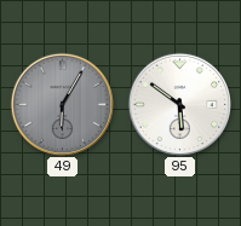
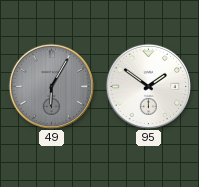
95: 5:51 -> 1:51 (148, 86)
